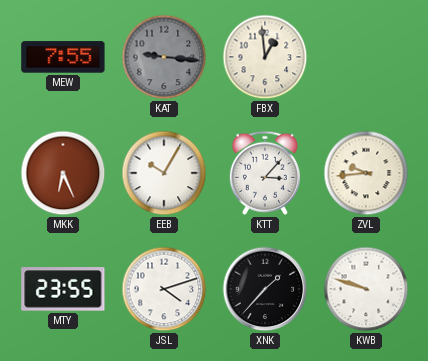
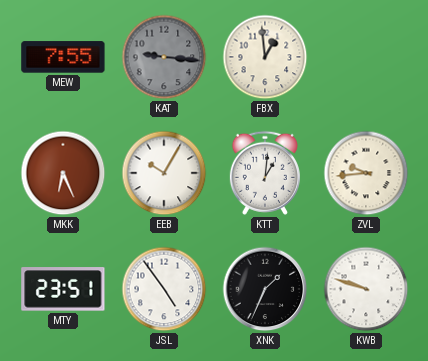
KTT: 3:07 -> 1:01 (265, 173)
MTY: 23:55 -> 23:51 (63, 289)
JSL: 4:12 -> 4:54 (164, 289)
XNK: 1:37 -> 1:34 (265, 289)
